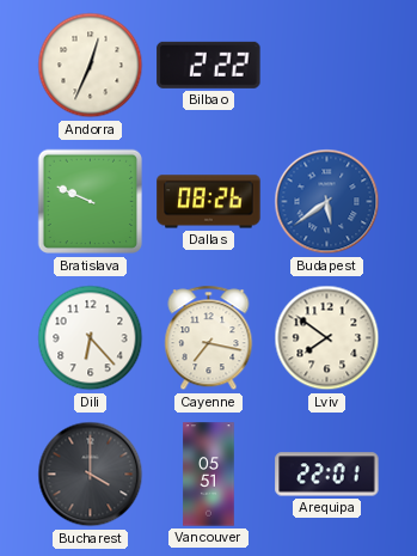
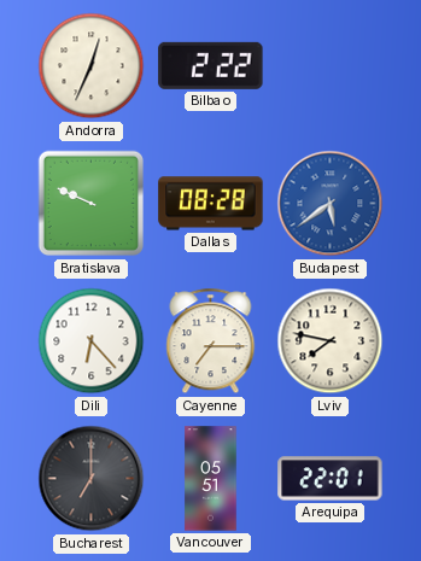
Dallas: 08:26 -> 08:28 (211, 204)
Cayenne: 7:17 -> 7:15 (211, 341)
Lviv: 7:51 -> 7:47 (331, 341)
Bucharest: 4:00 -> 7:00 (92, 479)
